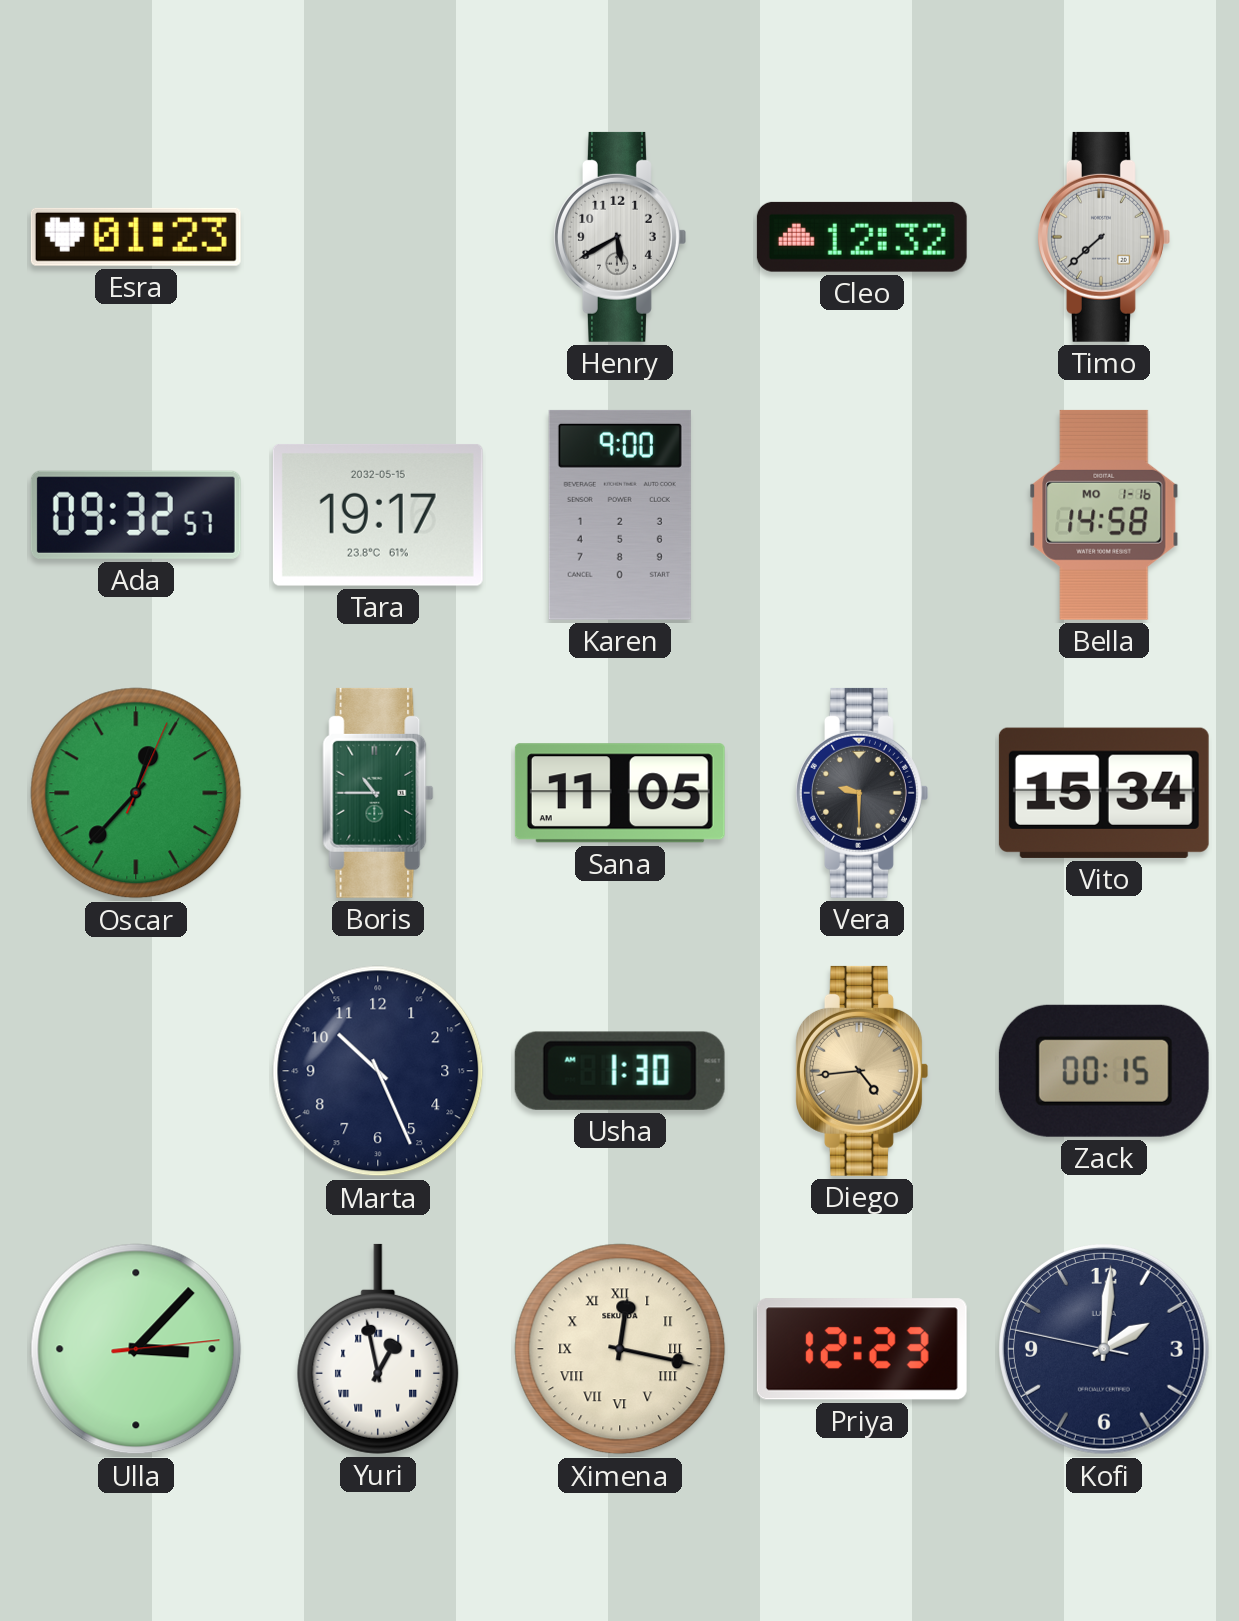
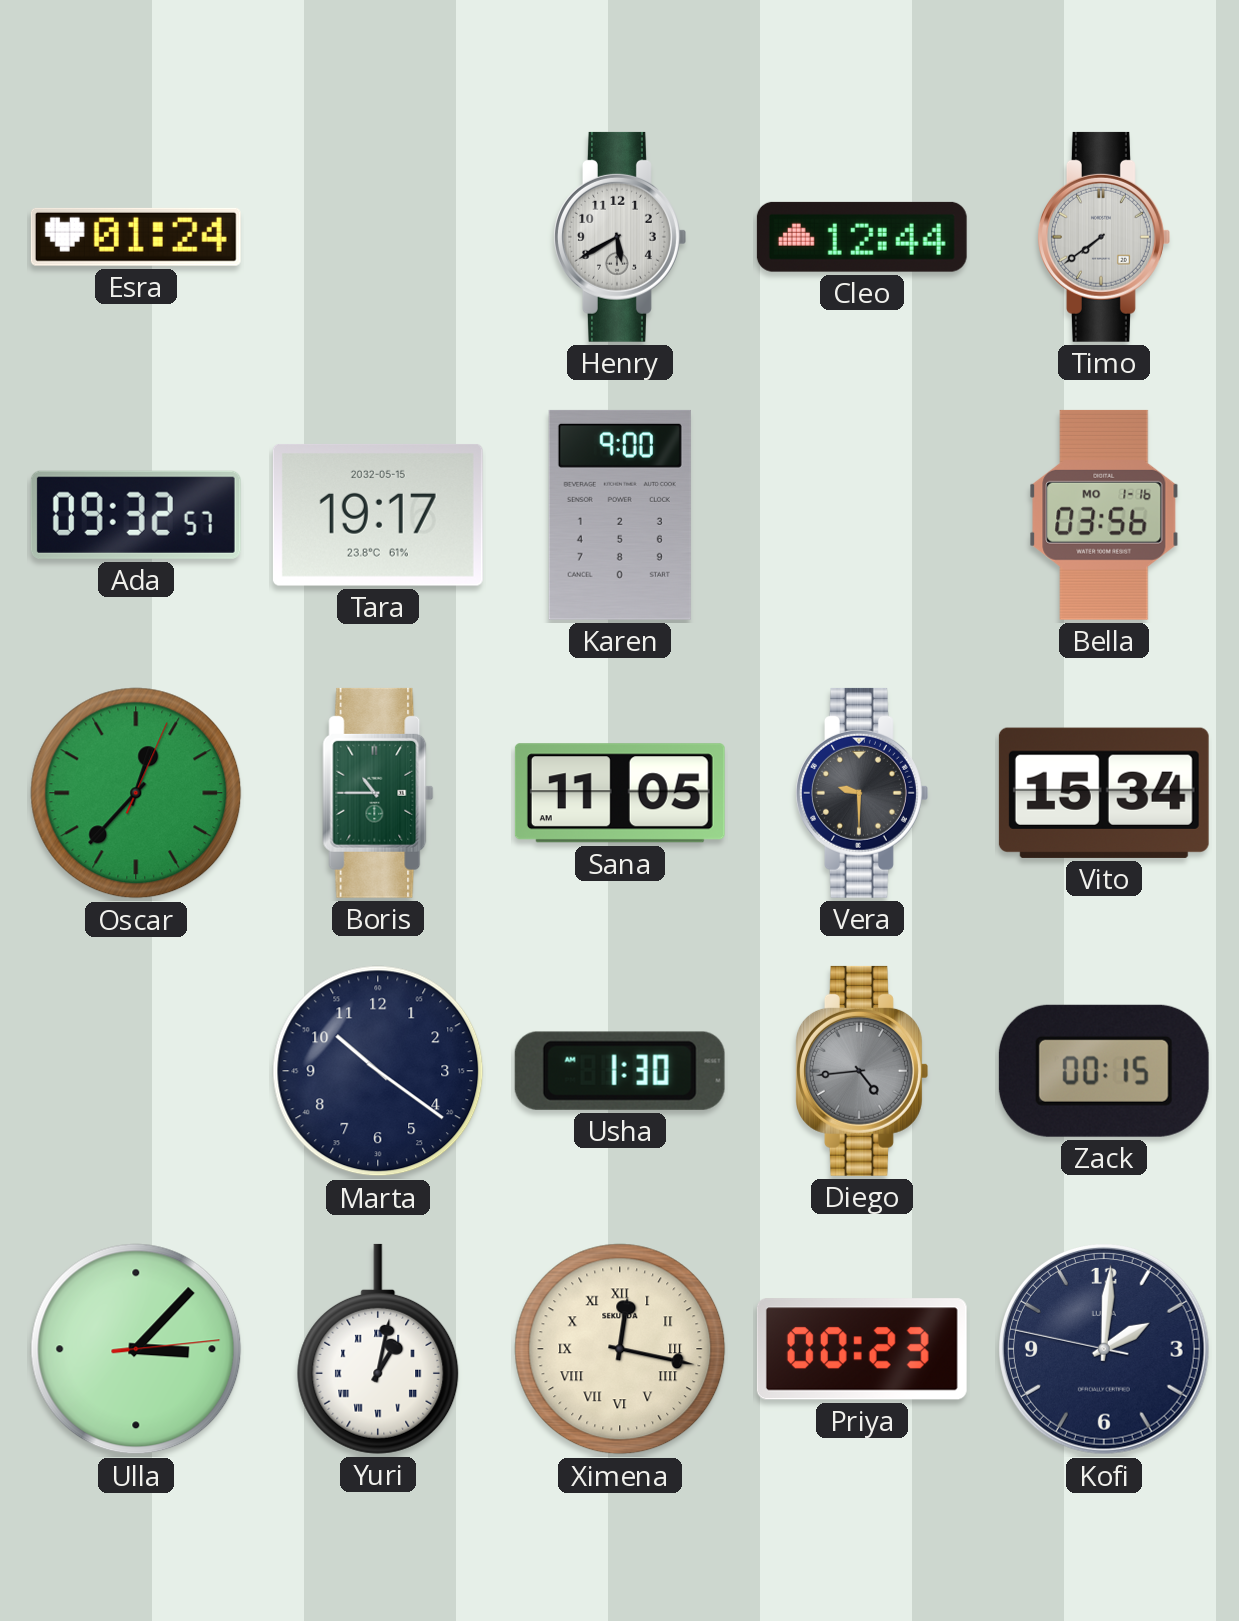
Esra: 01:23 -> 01:24 (136, 237)
Cleo: 12:32 -> 12:44 (862, 237)
Timo: 7:38 -> 7:39 (1104, 237)
Bella: 14:58 -> 03:56 (1104, 515)
Marta: 10:26 -> 10:21 (378, 1071)
Diego dial: champagne -> grey (862, 1071)
Yuri: 12:58 -> 1:02 (378, 1349)
Priya: 12:23 -> 00:23 (862, 1349)
